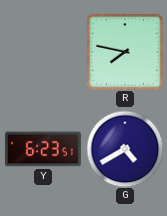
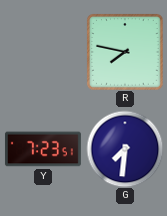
Y: 6:23 -> 7:23 (43, 149)
G: 4:40 -> 7:31 (125, 149)
